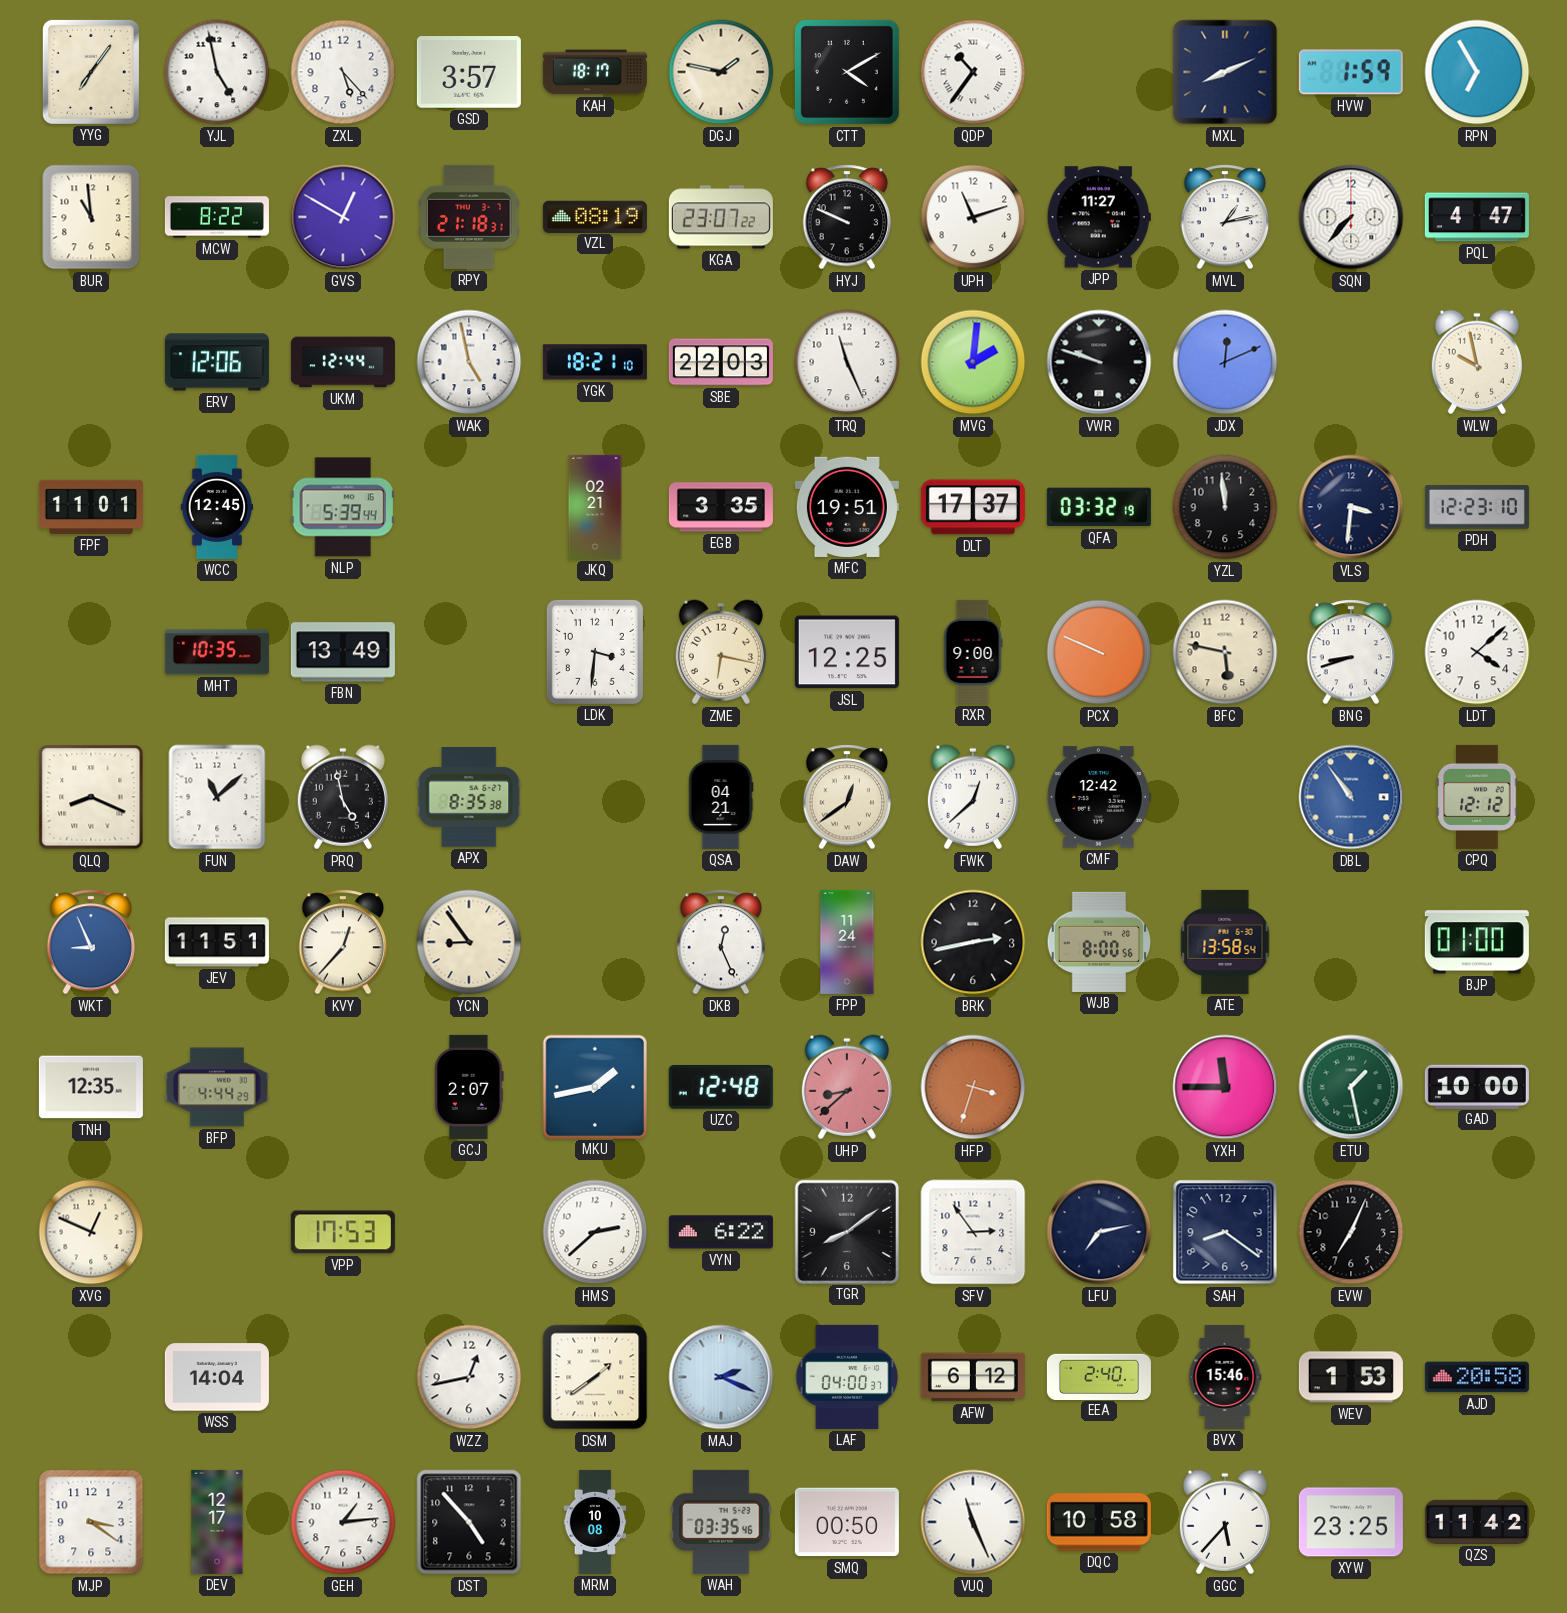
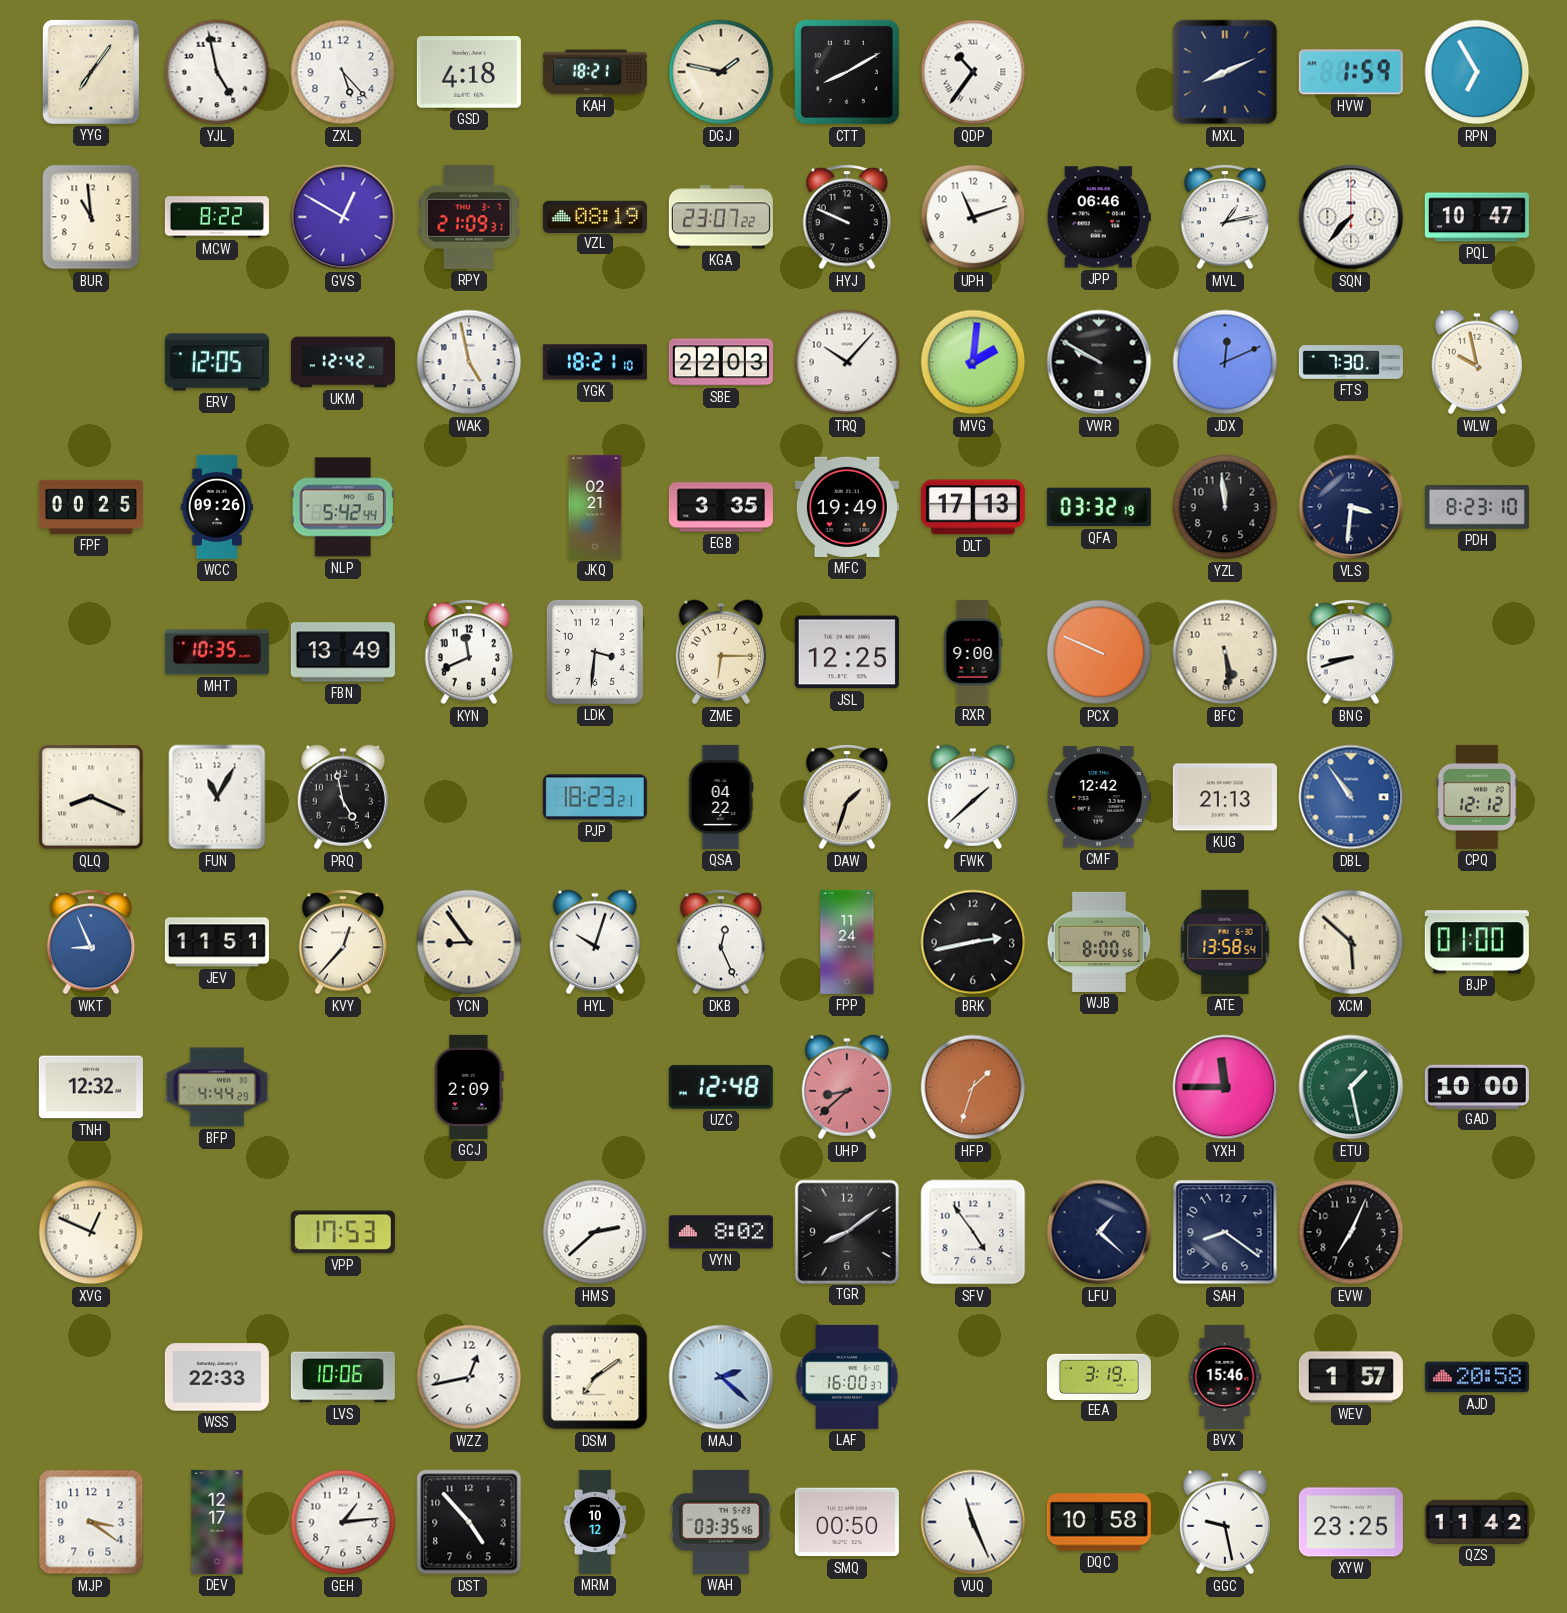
GSD: 3:57 -> 4:18 (469, 72)
KAH: 18:17 -> 18:21 (595, 72)
CTT: 4:10 -> 8:10 (847, 72)
RPY: 21:18 -> 21:09 (470, 217)
JPP: 11:27 -> 06:46 (1099, 217)
PQL: 4:47 -> 10:47 (1477, 217)
ERV: 12:06 -> 12:05 (217, 362)
UKM: 12:44 -> 12:42 (343, 362)
TRQ: 11:26 -> 10:07 (847, 362)
VWR: 9:48 -> 9:50 (1099, 362)
FTS: none -> 7:30 (1351, 362)
FPF: 11:01 -> 00:25 (91, 507)
WCC: 12:45 -> 09:26 (217, 507)
NLP: 5:39 -> 5:42 (343, 507)
MFC: 19:51 -> 19:49 (847, 507)
DLT: 17:37 -> 17:13 (973, 507)
PDH: 12:23 -> 8:23 (1477, 507)
KYN: none -> 11:41 (469, 652)
ZME: 6:17 -> 6:15 (721, 652)
BFC: 5:47 -> 5:29 (1225, 652)
LDT: 4:08 -> none (1477, 652)
FUN: 11:08 -> 11:05 (217, 797)
APX: 8:35 -> none (469, 797)
PJP: none -> 18:23 (595, 797)
QSA: 04:21 -> 04:22 (721, 797)
DAW: 12:39 -> 1:33 (847, 797)
FWK: 12:38 -> 1:38 (973, 797)
KUG: none -> 21:13 (1225, 797)
HYL: none -> 10:03 (595, 942)
XCM: none -> 5:52 (1351, 942)
TNH: 12:35 -> 12:32 (91, 1087)
GCJ: 2:07 -> 2:09 (469, 1087)
MKU: 1:43 -> none (594, 1086)
HFP: 3:33 -> 1:33 (973, 1087)
VYN: 6:22 -> 8:02 (721, 1232)
SFV: 2:54 -> 4:54 (973, 1232)
LFU: 7:13 -> 1:22 (1099, 1232)
WSS: 14:04 -> 22:33 (217, 1377)
LVS: none -> 10:06 (343, 1377)
DSM: 1:39 -> 7:09 (595, 1377)
MAJ: 2:19 -> 2:22 (721, 1377)
LAF: 04:00 -> 16:00 (847, 1377)
AFW: 6:12 -> none (973, 1377)
EEA: 2:40 -> 3:19 (1099, 1376)
WEV: 1:53 -> 1:57 (1351, 1377)
MRM: 10:08 -> 10:12 (595, 1522)
GGC: 5:37 -> 9:28 (1225, 1522)
